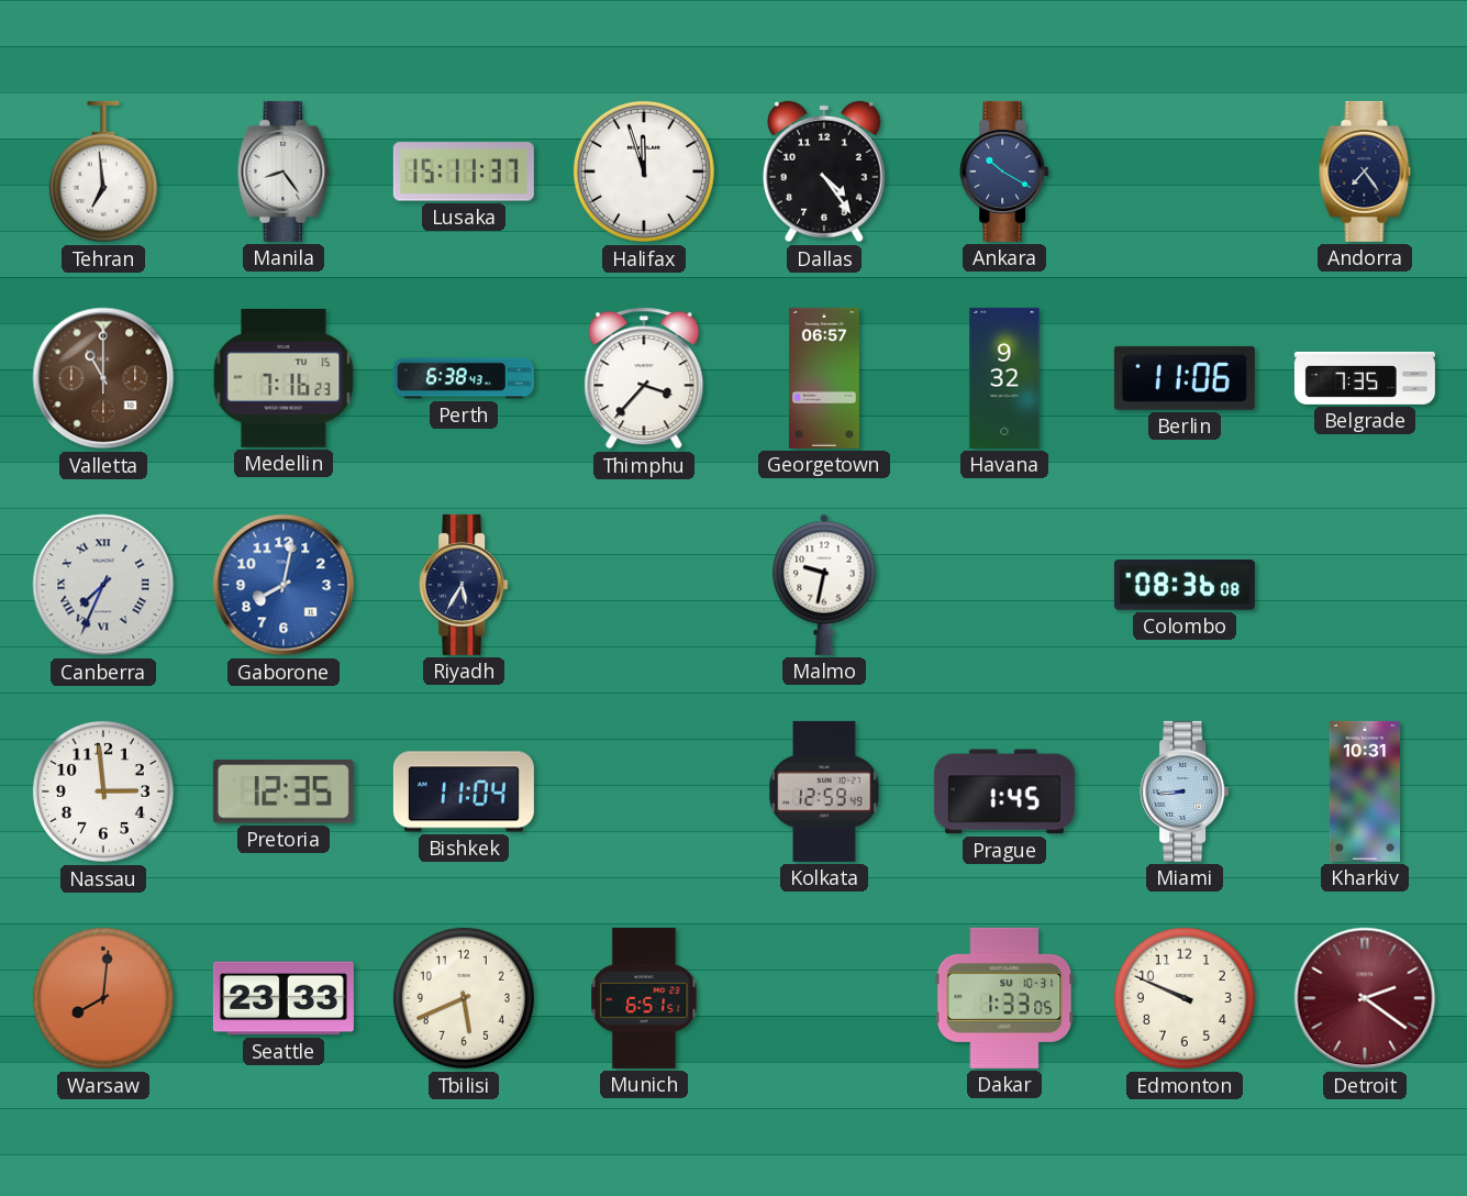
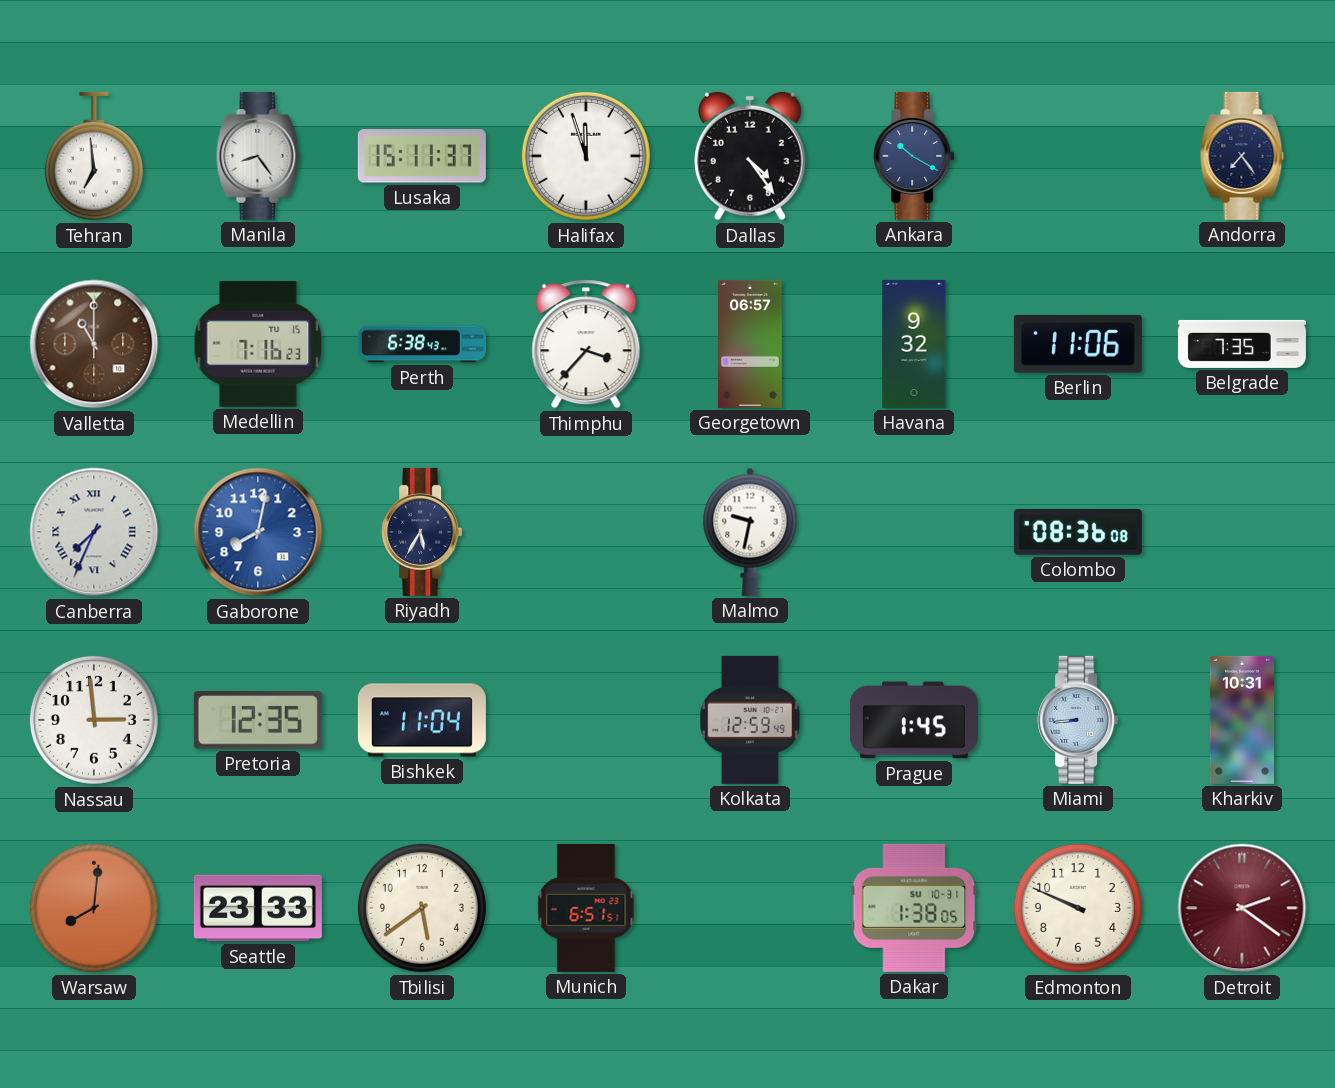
Tbilisi: 5:41 -> 5:39 (422, 908)
Dakar: 1:33 -> 1:38 (914, 908)
